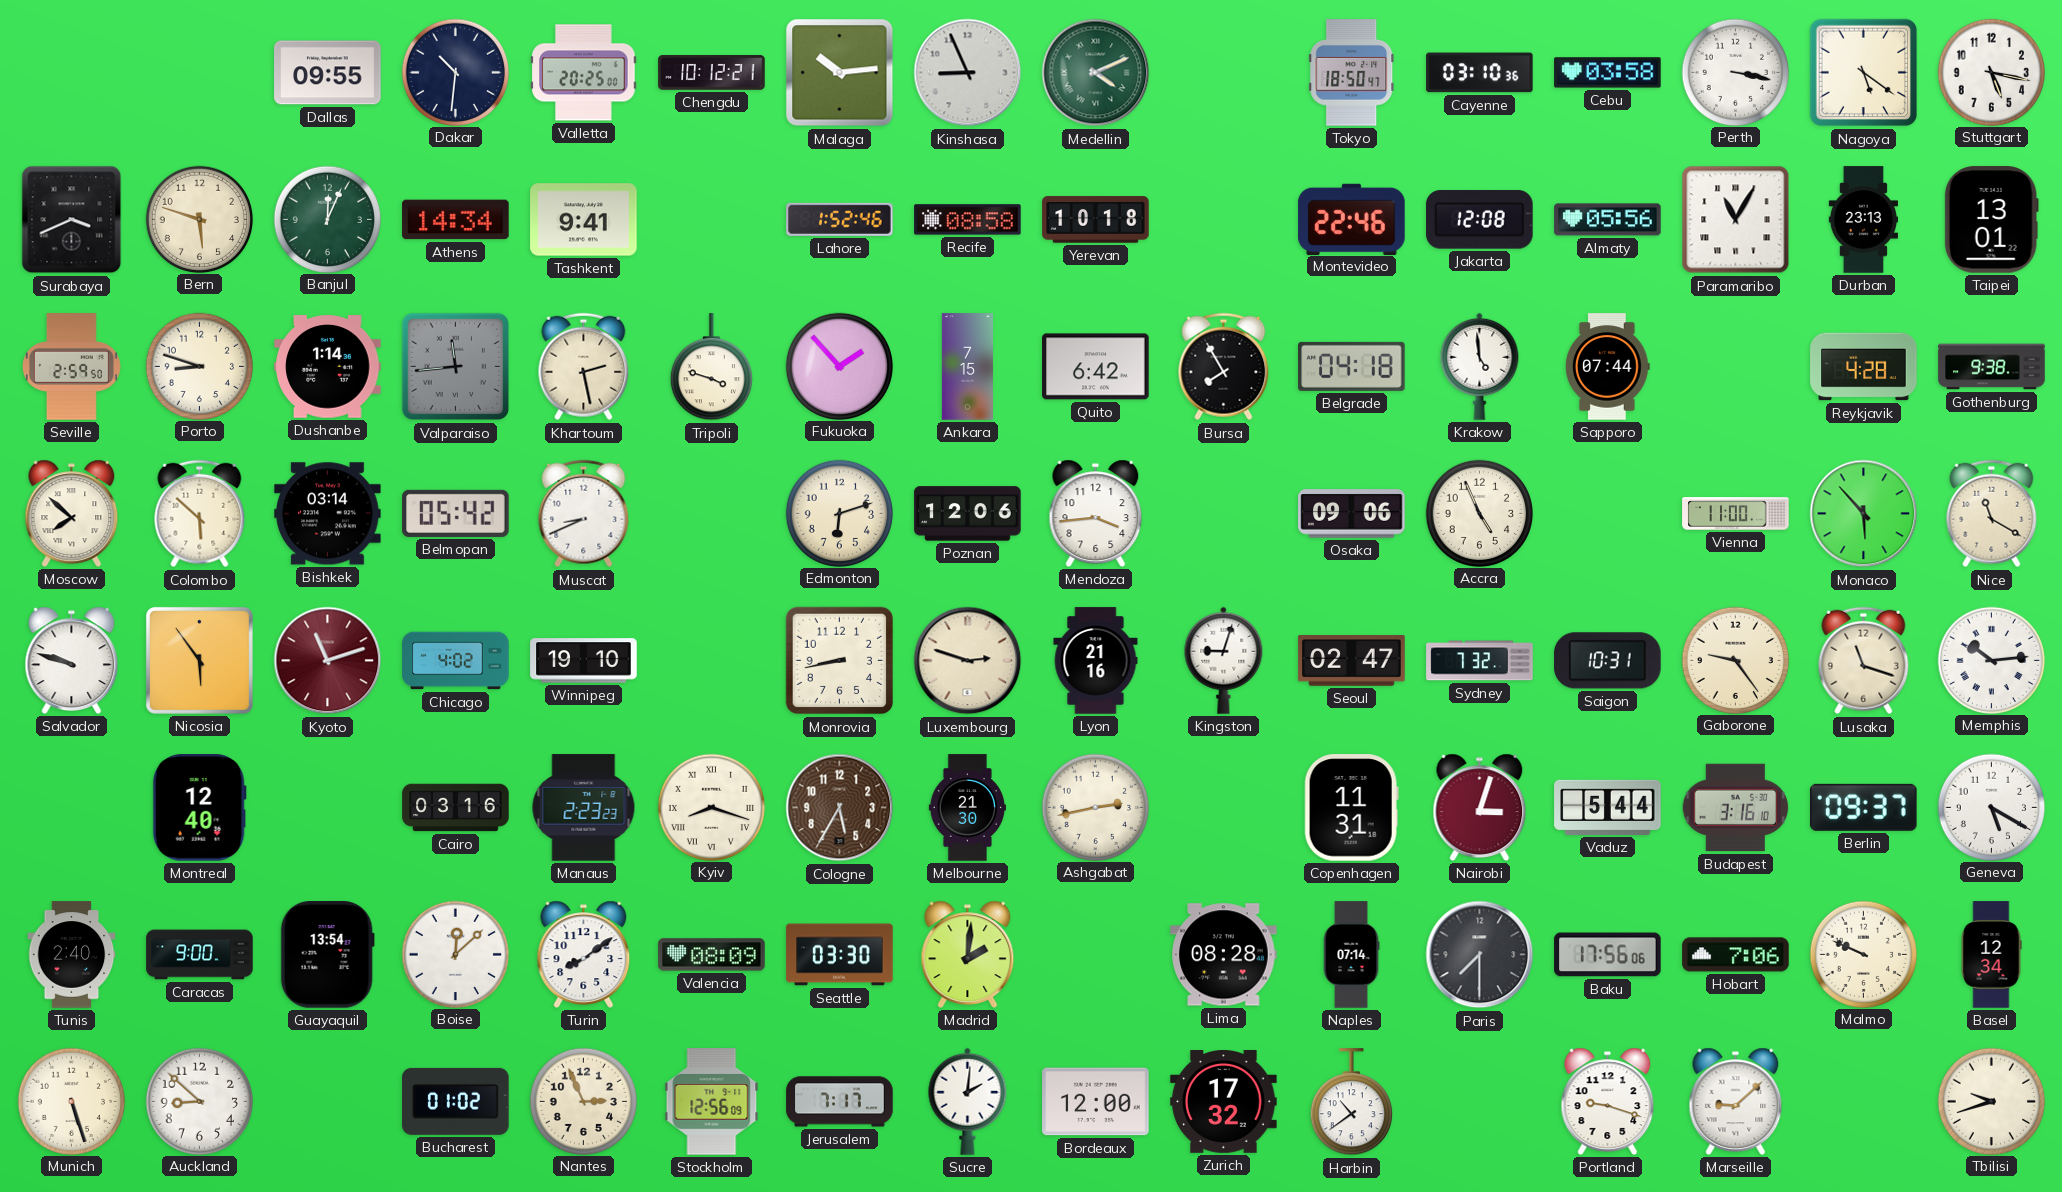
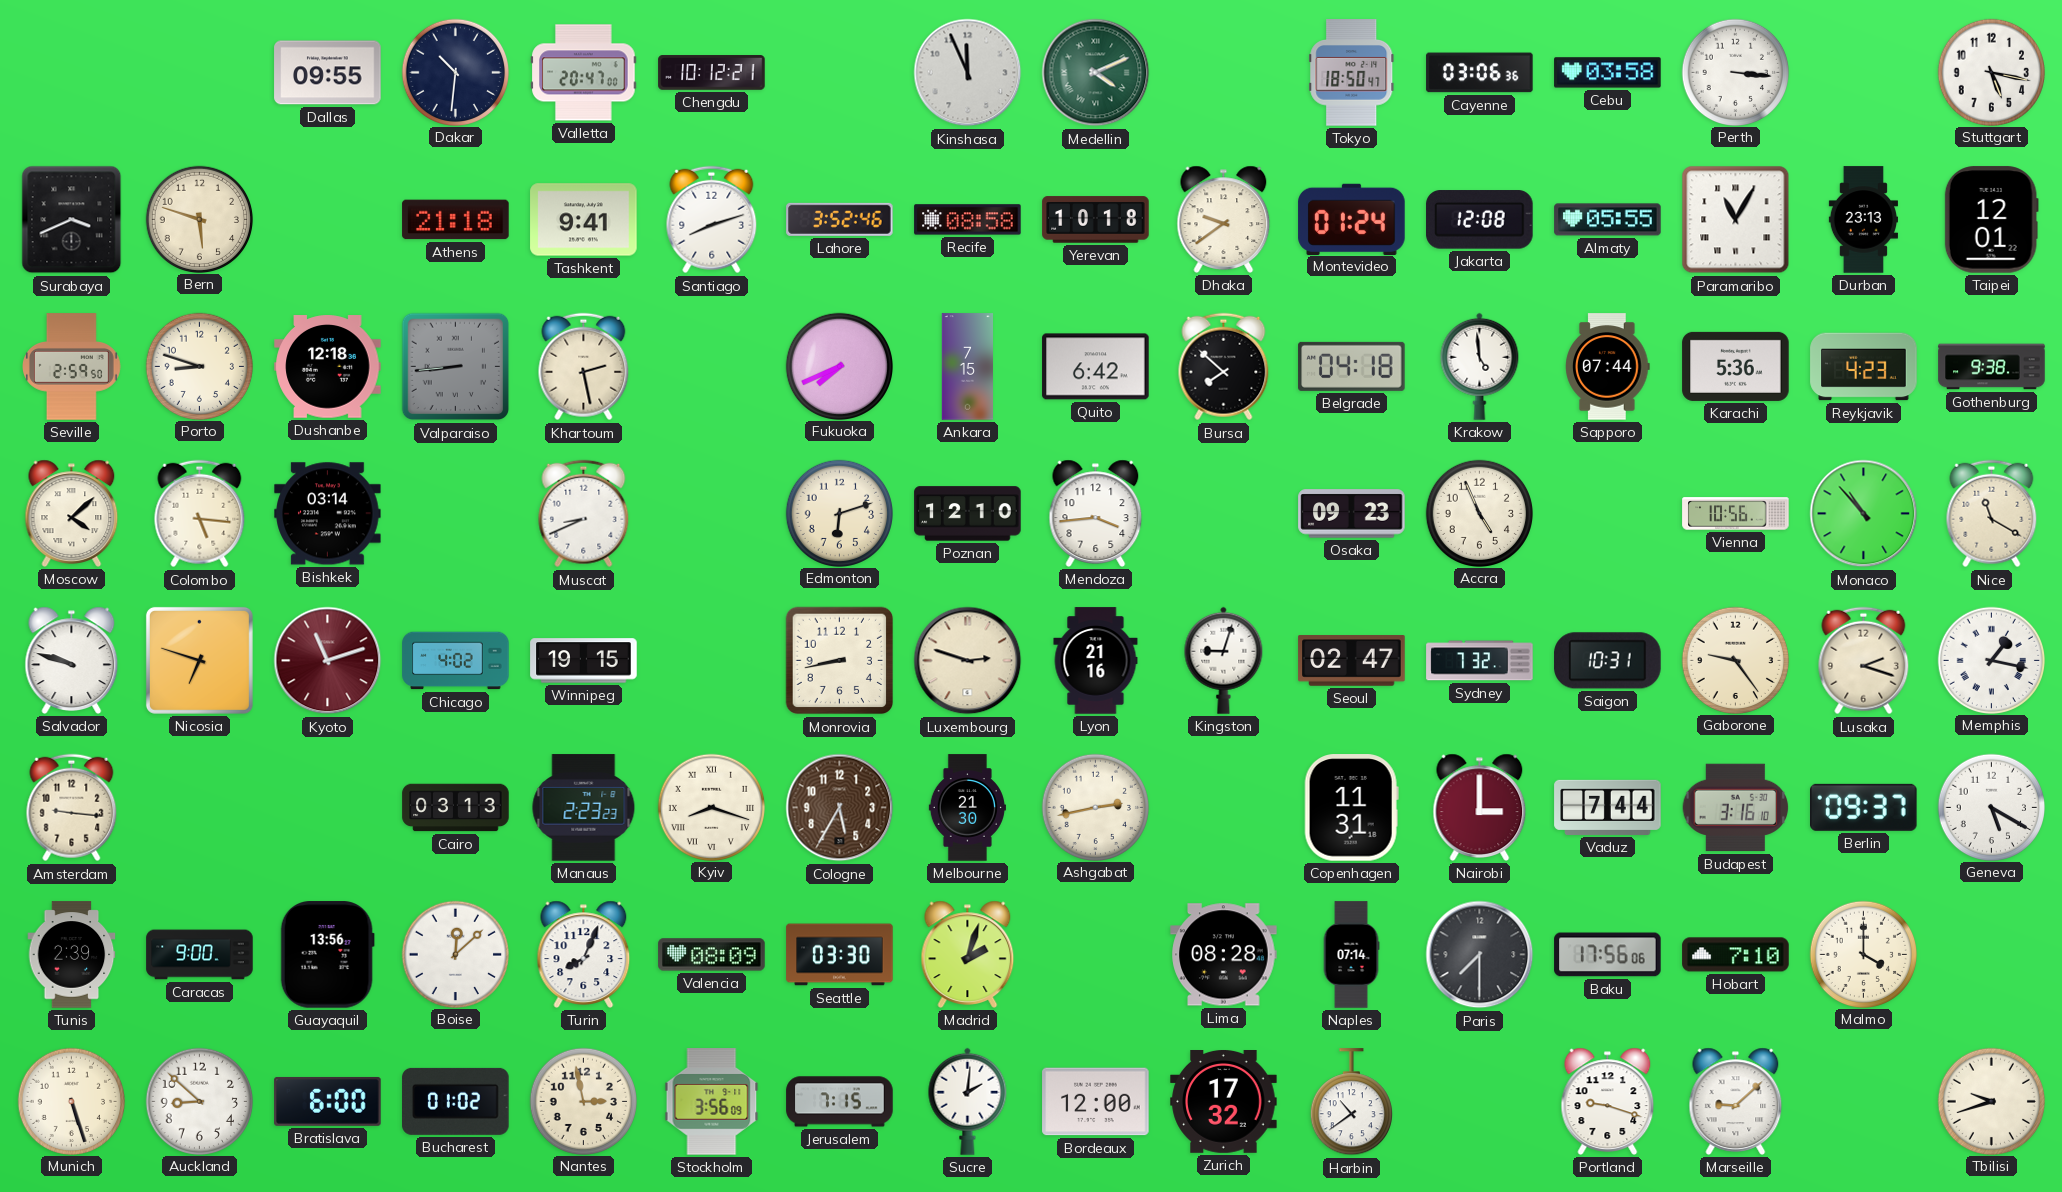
Valletta: 20:25 -> 20:47 (584, 73)
Malaga: 10:14 -> none (840, 73)
Kinshasa: 8:56 -> 11:56 (968, 73)
Cayenne: 03:10 -> 03:06 (1480, 73)
Perth: 3:17 -> 3:16 (1735, 72)
Nagoya: 5:21 -> none (1864, 73)
Banjul: 12:04 -> none (327, 219)
Athens: 14:34 -> 21:18 (456, 220)
Santiago: none -> 8:12 (712, 220)
Lahore: 1:52 -> 3:52 (840, 219)
Dhaka: none -> 9:39 (1224, 219)
Montevideo: 22:46 -> 01:24 (1352, 219)
Almaty: 05:56 -> 05:55 (1608, 220)
Taipei: 13:01 -> 12:01 (1991, 220)
Dushanbe: 1:14 -> 12:18 (328, 367)
Valparaiso: 11:44 -> 8:44 (456, 367)
Tripoli: 3:48 -> none (711, 367)
Fukuoka: 1:53 -> 7:41 (839, 366)
Bursa: 7:55 -> 7:52 (1224, 367)
Karachi: none -> 5:36 (1736, 366)
Reykjavik: 4:28 -> 4:23 (1864, 367)
Moscow: 7:52 -> 4:08 (72, 513)
Colombo: 5:52 -> 5:16 (200, 514)
Belmopan: 05:42 -> none (456, 513)
Poznan: 12:06 -> 12:10 (968, 514)
Osaka: 09:06 -> 09:23 (1352, 514)
Vienna: 11:00 -> 10:56 (1736, 514)
Monaco: 5:53 -> 10:53 (1864, 514)
Nicosia: 5:54 -> 6:48 (199, 660)
Winnipeg: 19:10 -> 19:15 (584, 661)
Lusaka: 11:18 -> 2:18 (1864, 661)
Memphis: 10:14 -> 1:17 (1991, 660)
Amsterdam: none -> 9:16 (72, 808)
Montreal: 12:40 -> none (199, 808)
Cairo: 03:16 -> 03:13 (456, 808)
Nairobi: 3:03 -> 3:00 (1480, 807)
Vaduz: 5:44 -> 7:44 (1608, 807)
Tunis: 2:40 -> 2:39 (72, 955)
Guayaquil: 13:54 -> 13:56 (327, 955)
Turin: 8:09 -> 8:04 (584, 954)
Madrid: 2:01 -> 2:03 (968, 954)
Hobart: 7:06 -> 7:10 (1736, 955)
Malmo: 9:49 -> 4:00 (1863, 954)
Basel: 12:34 -> none (1991, 955)
Bratislava: none -> 6:00 (328, 1101)
Nantes: 2:56 -> 2:58 (583, 1101)
Stockholm: 12:56 -> 3:56 (712, 1102)
Jerusalem: 7:17 -> 7:15 (840, 1102)
